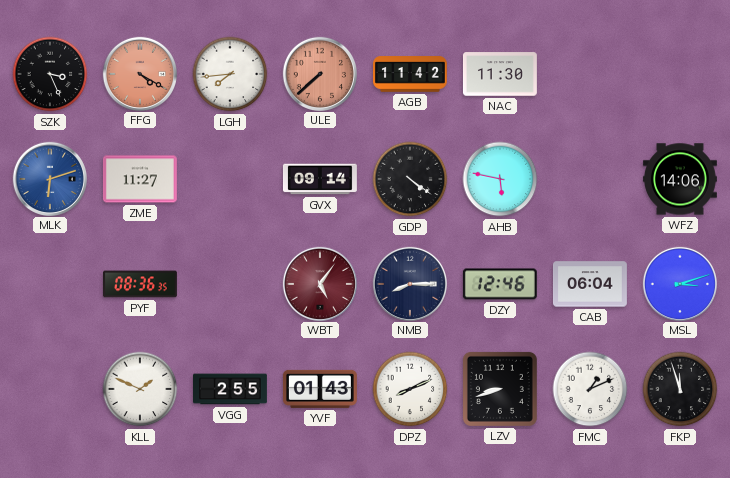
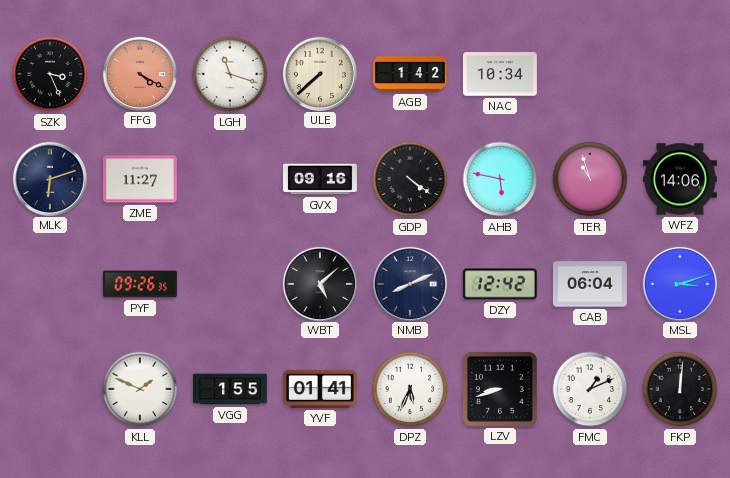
LGH: 7:44 -> 11:18 (230, 74)
ULE dial: salmon -> cream (319, 73)
AGB: 11:42 -> 1:42 (411, 74)
NAC: 11:30 -> 10:34 (500, 74)
MLK dial: blue -> navy (49, 178)
GVX: 09:14 -> 09:16 (320, 179)
TER: none -> 10:57 (590, 179)
PYF: 08:36 -> 09:26 (141, 284)
WBT: 5:06 -> 5:08 (319, 283)
WBT dial: burgundy -> black (319, 283)
NMB: 8:15 -> 8:11 (409, 283)
DZY: 12:46 -> 12:42 (500, 284)
VGG: 2:55 -> 1:55 (231, 389)
YVF: 01:43 -> 01:41 (320, 389)
DPZ: 8:11 -> 5:34 (410, 389)
FKP: 11:57 -> 12:01 (680, 389)
